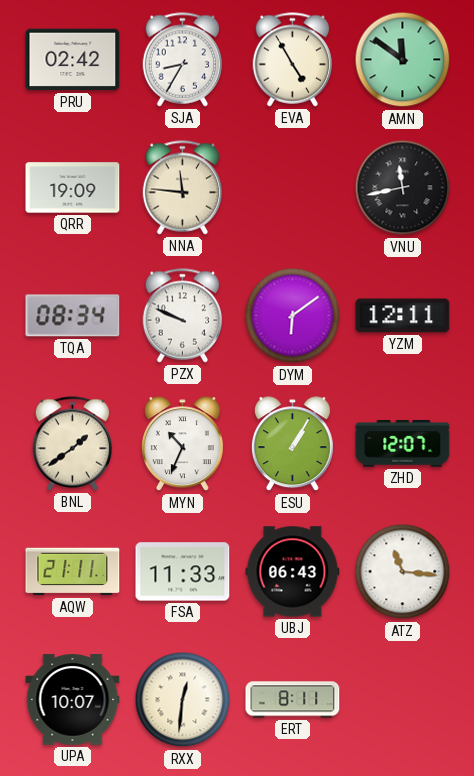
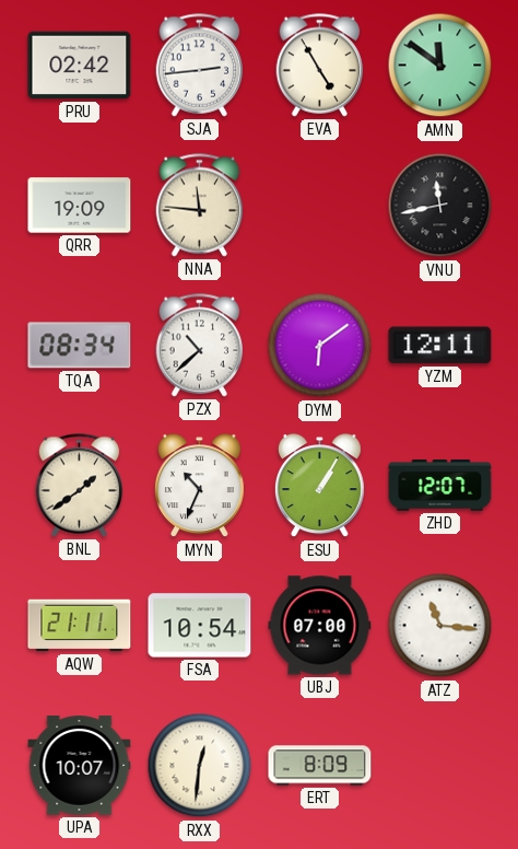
SJA: 8:35 -> 2:44 (200, 66)
PZX: 9:49 -> 10:38 (200, 346)
FSA: 11:33 -> 10:54 (200, 626)
UBJ: 06:43 -> 07:00 (320, 626)
ERT: 8:11 -> 8:09 (320, 766)
